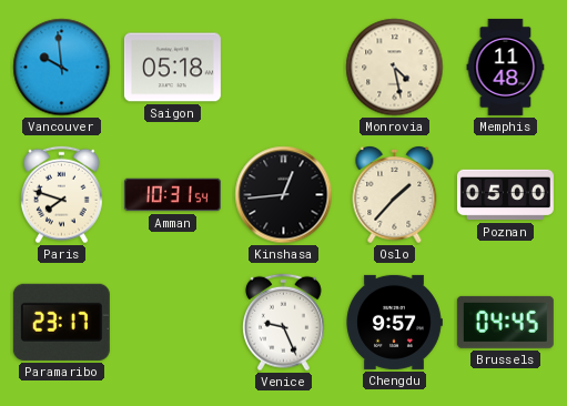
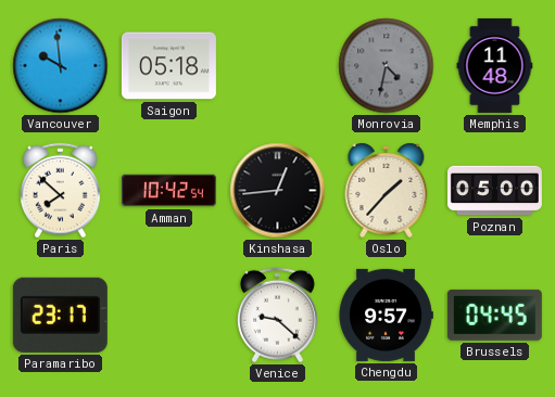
Monrovia: 4:28 -> 4:32 (387, 66)
Monrovia dial: cream -> grey (387, 66)
Paris: 7:48 -> 7:52 (61, 191)
Amman: 10:31 -> 10:42 (168, 191)
Venice: 9:26 -> 9:22 (278, 316)
